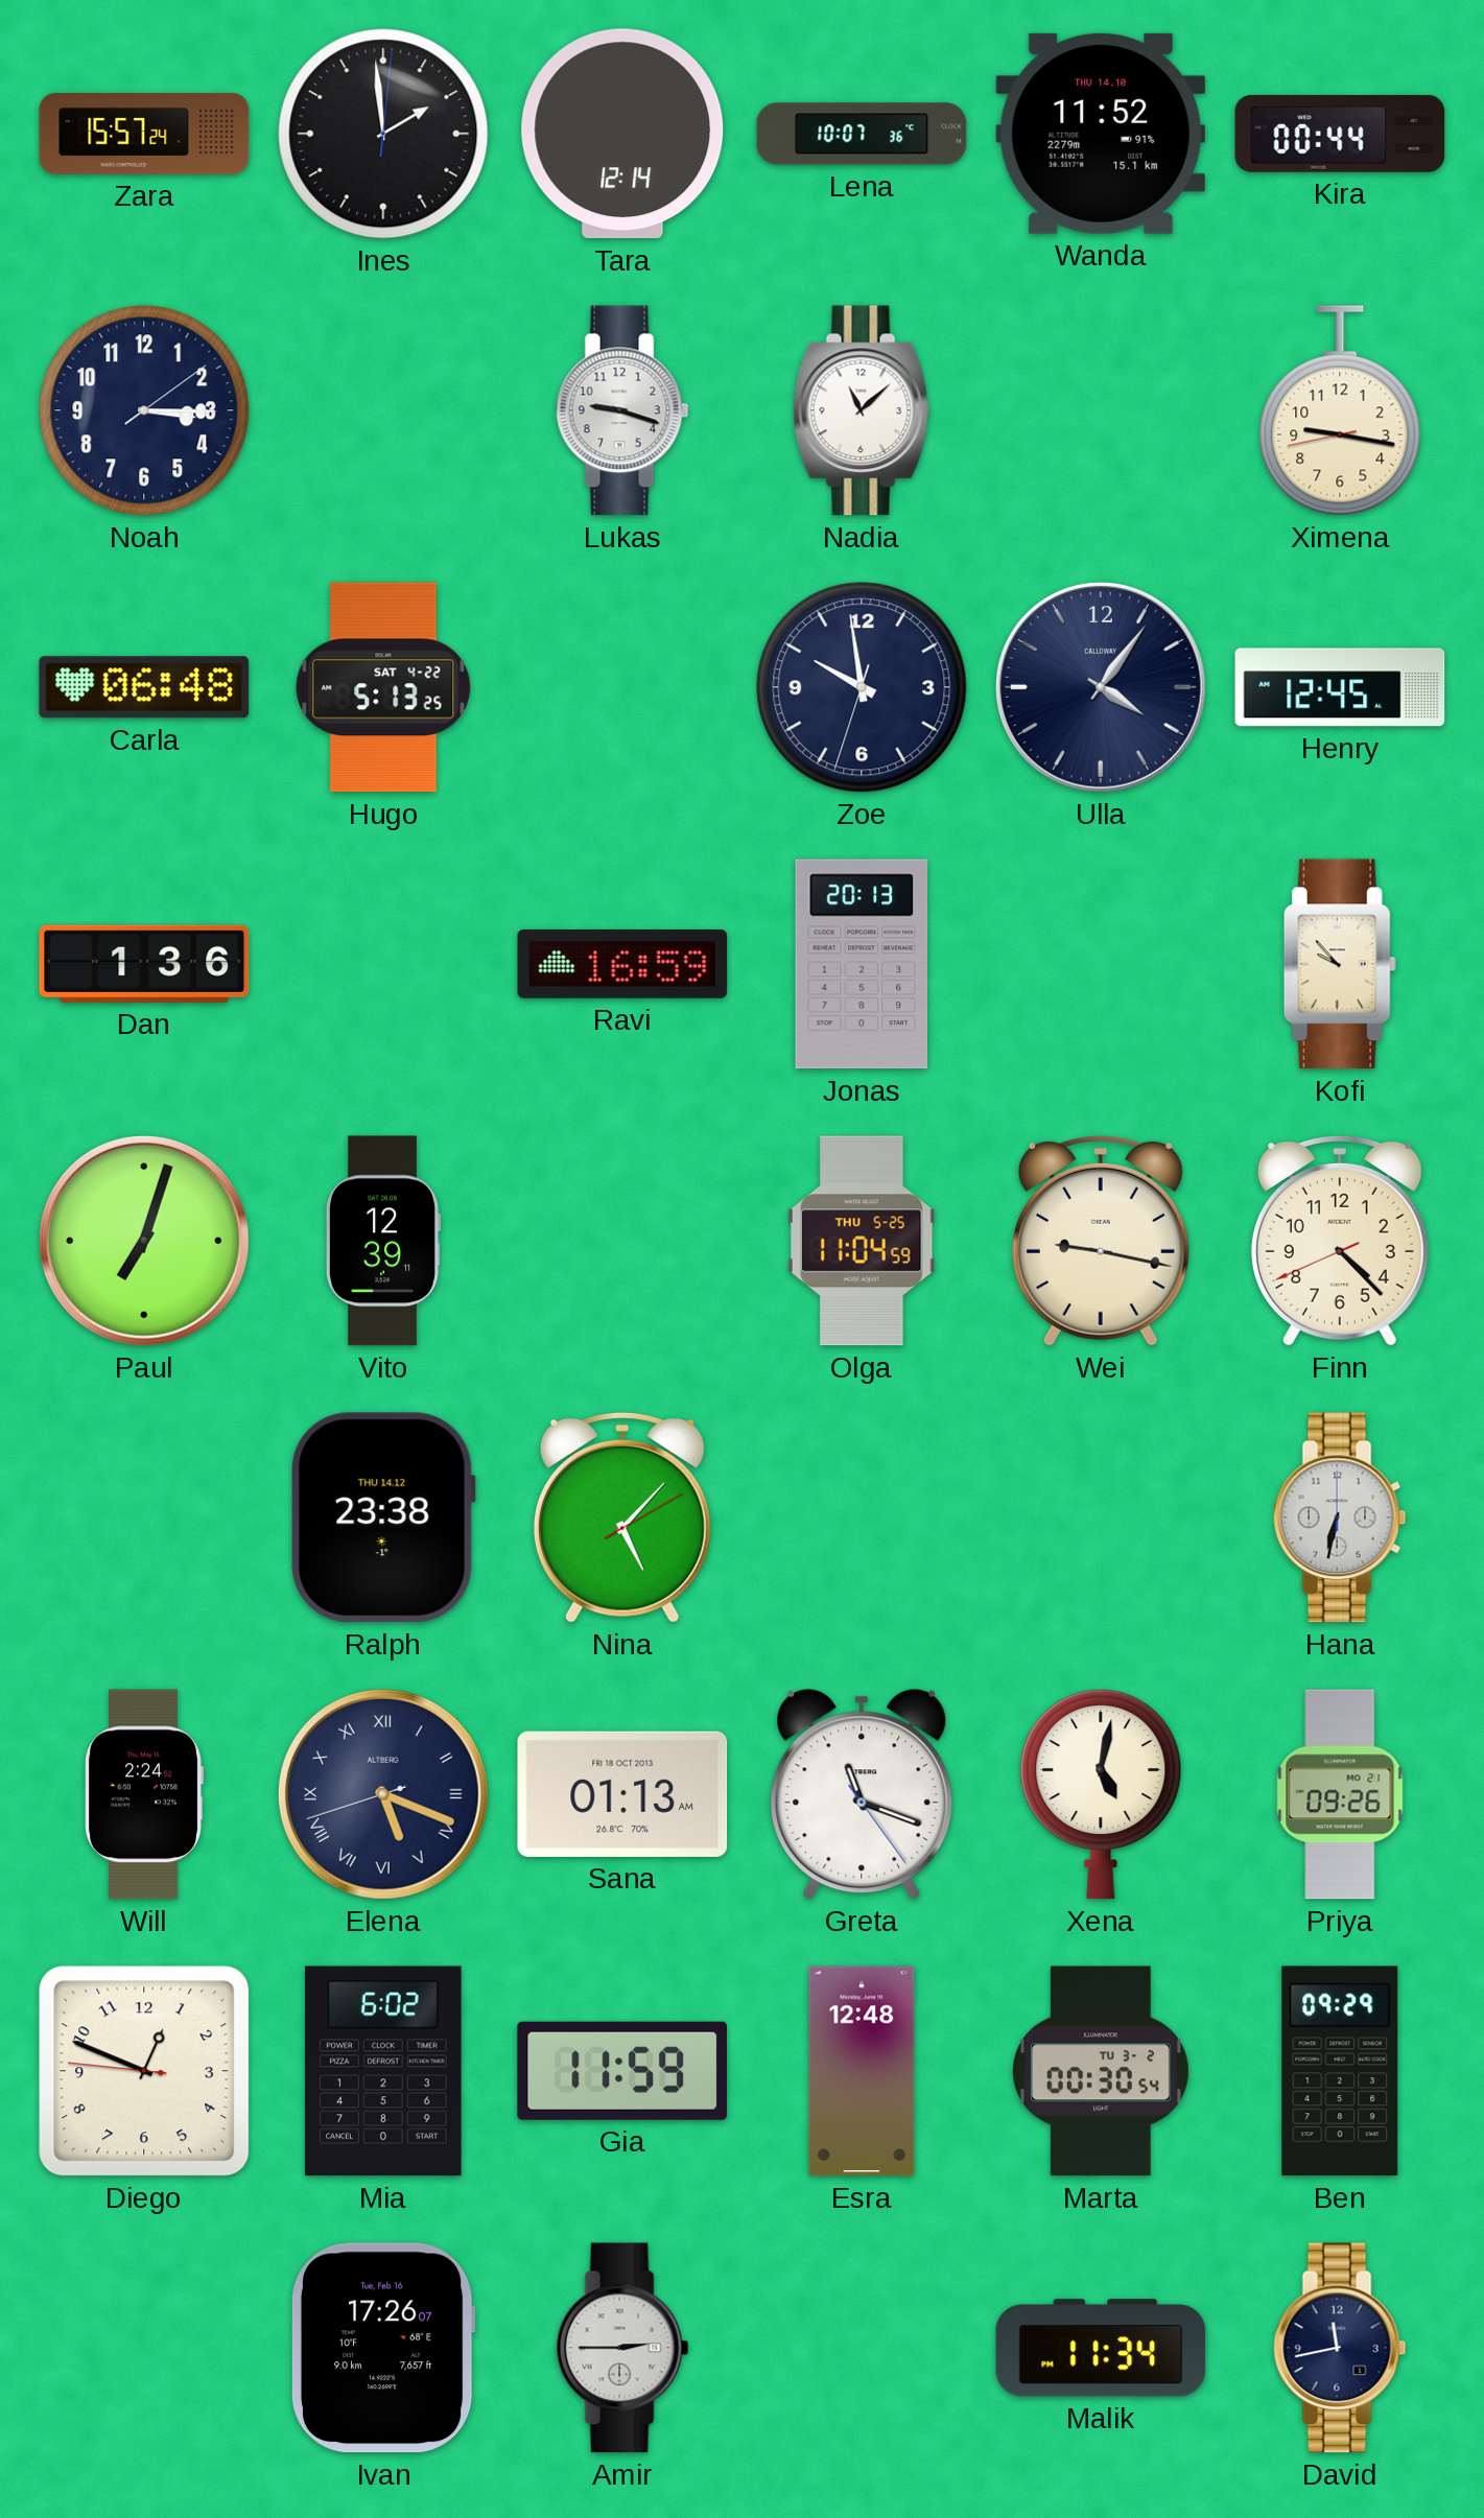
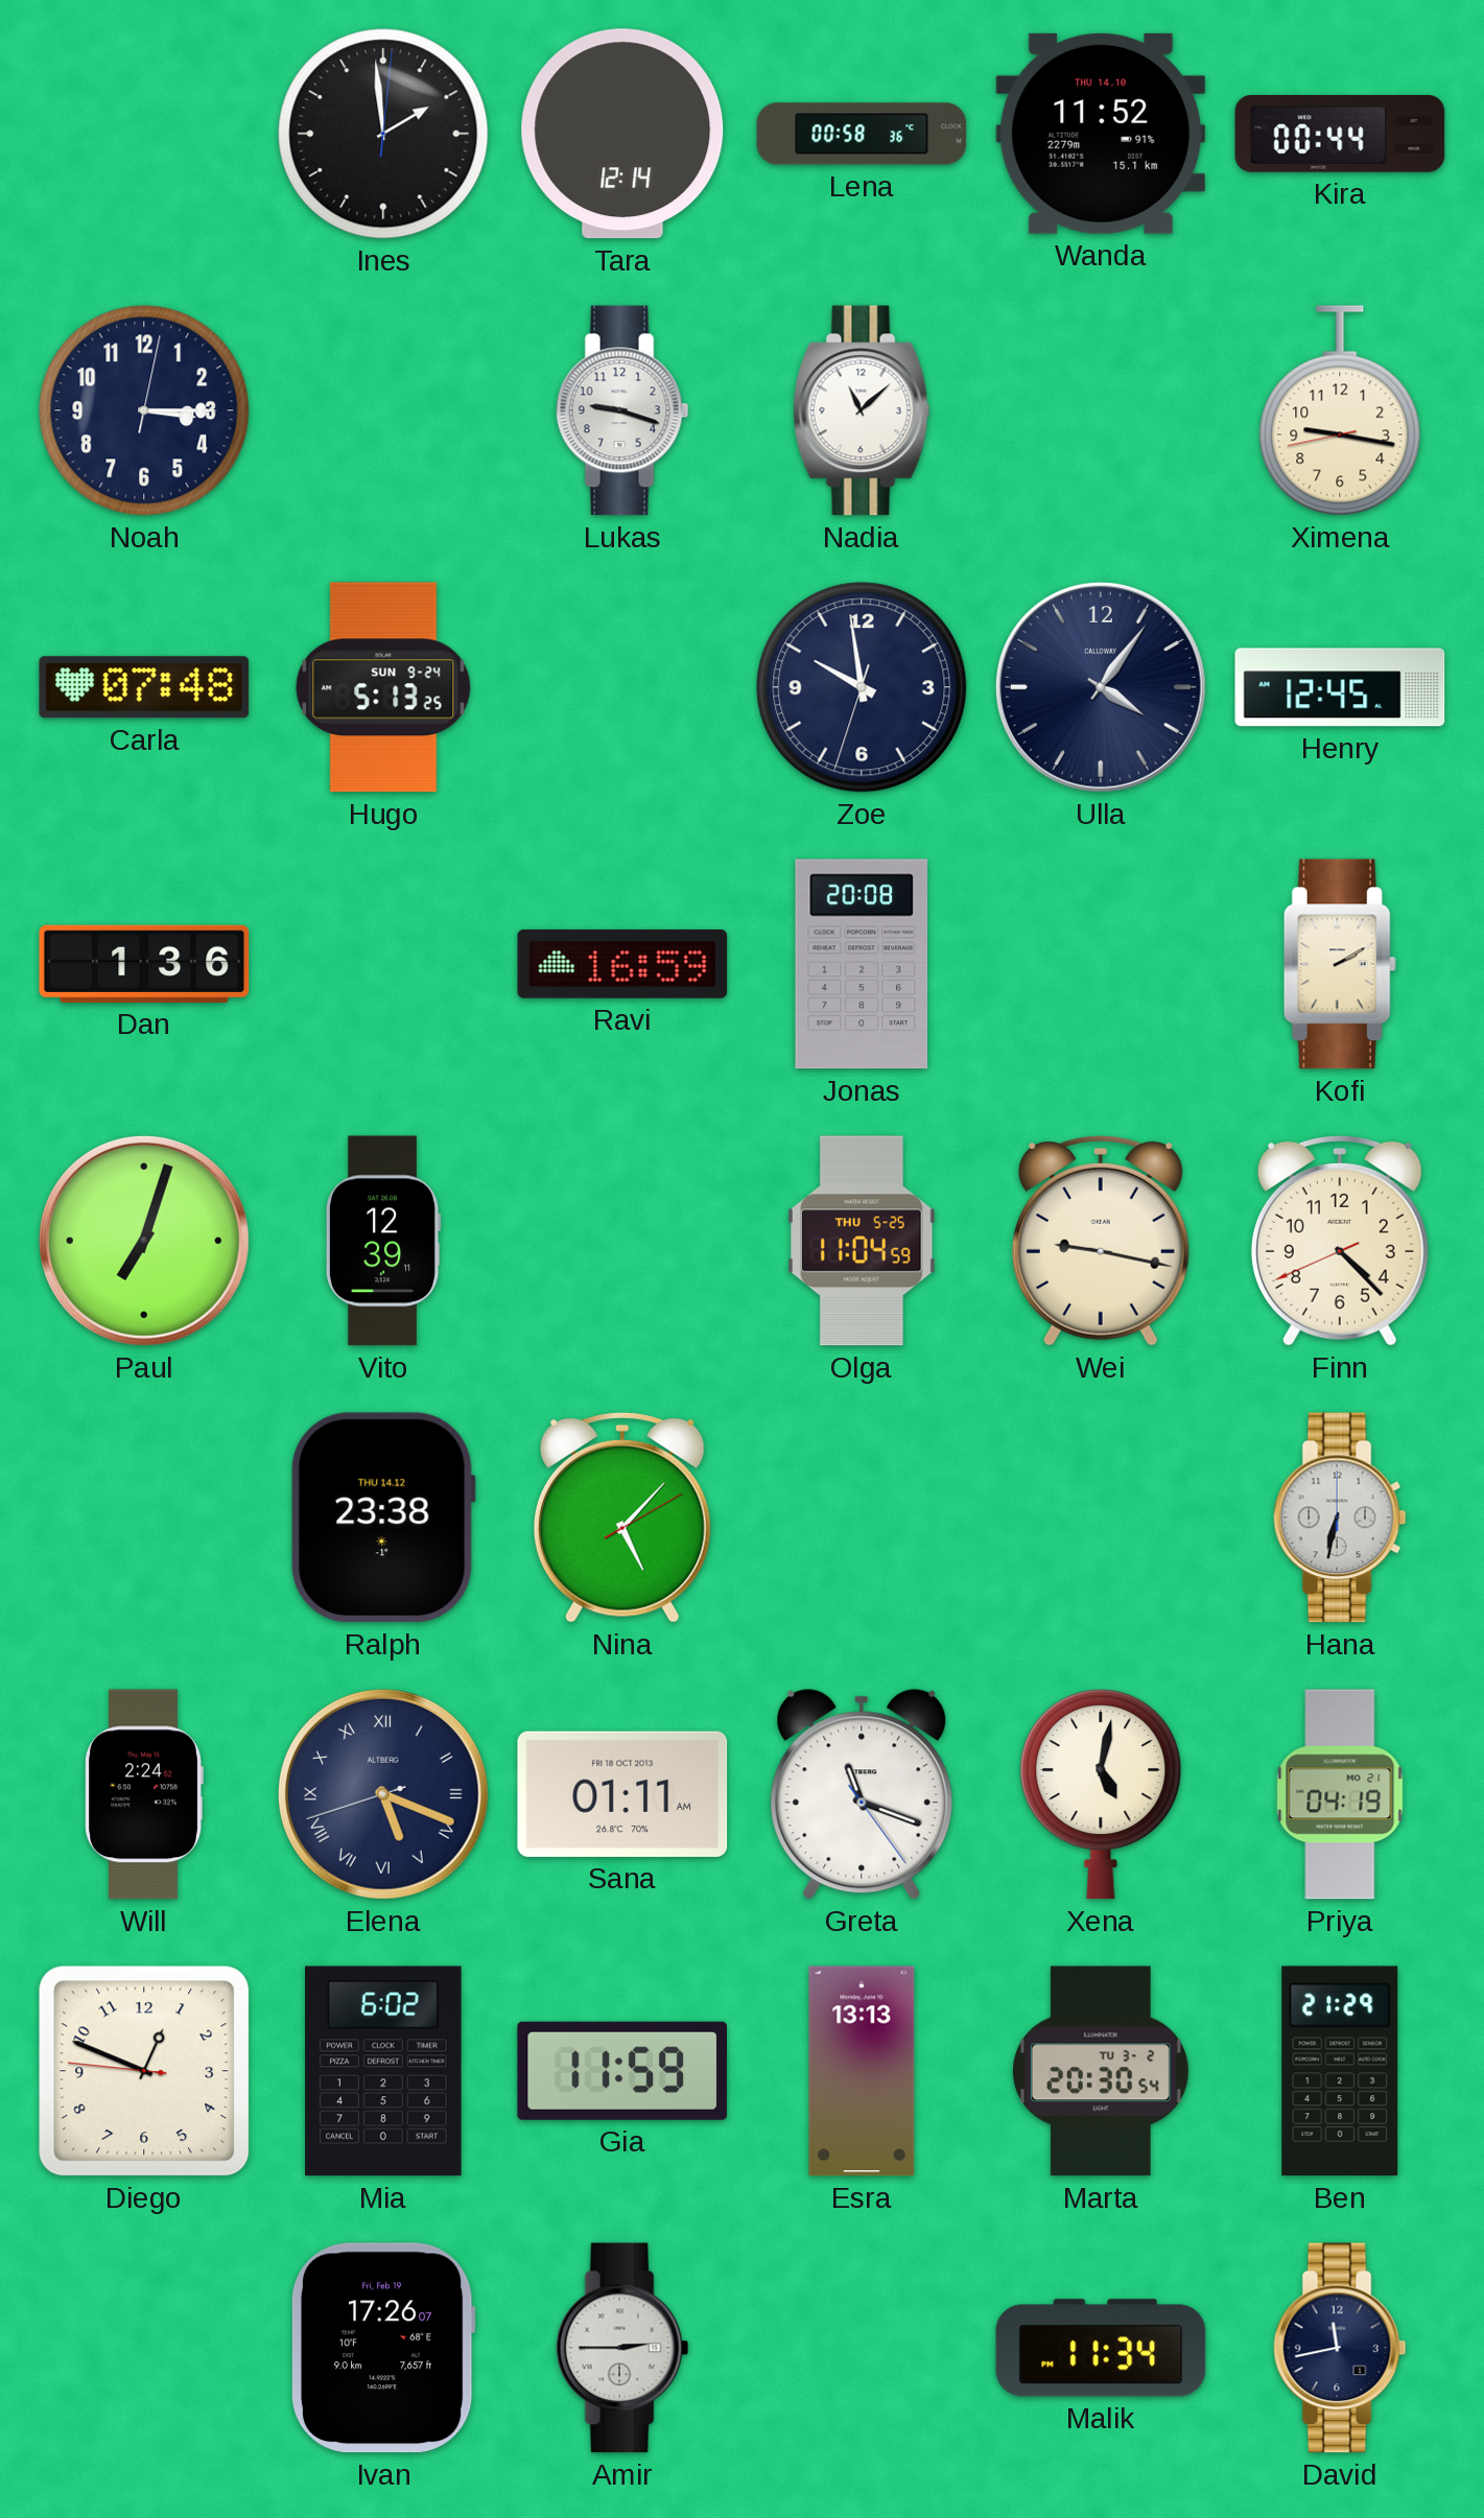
Zara: 15:57 -> none (144, 134)
Lena: 10:07 -> 00:58 (862, 134)
Noah: 3:15:09 -> 3:15:02 (144, 410)
Carla: 06:48 -> 07:48 (144, 687)
Hugo date: SAT 4-22 -> SUN 9-24 (383, 687)
Jonas: 20:13 -> 20:08 (862, 964)
Kofi: 9:53 -> 2:10 (1340, 964)
Sana: 01:13 -> 01:11 (622, 1794)
Priya: 09:26 -> 04:19 (1340, 1794)
Esra: 12:48 -> 13:13 (862, 2071)
Marta: 00:30 -> 20:30 (1101, 2071)
Ben: 09:29 -> 21:29 (1340, 2071)
Ivan date: Tue, Feb 16 -> Fri, Feb 19 (383, 2348)
